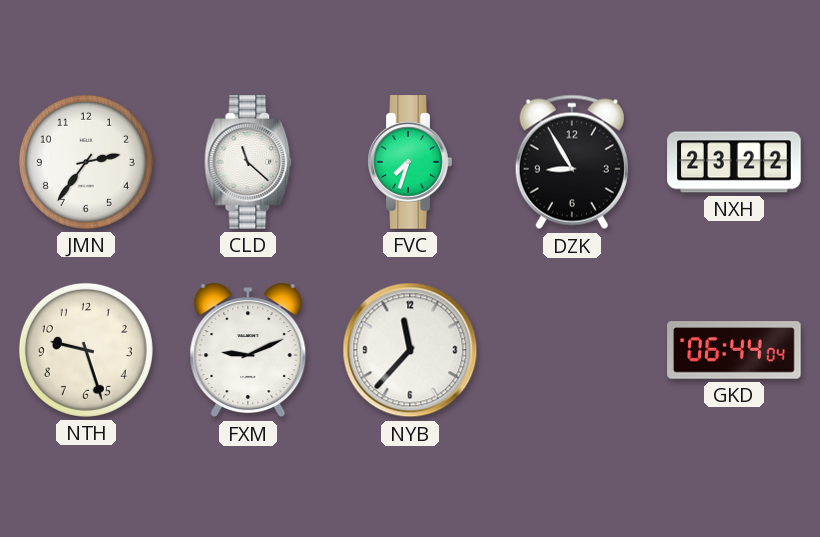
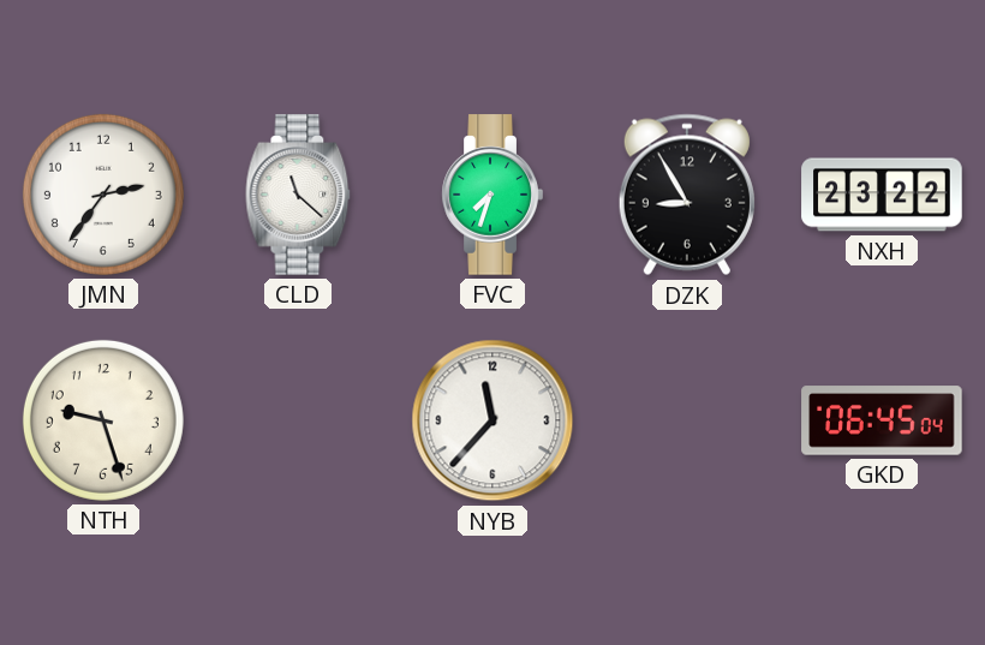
FXM: 9:11 -> none (248, 350)
GKD: 06:44 -> 06:45 (882, 420)
